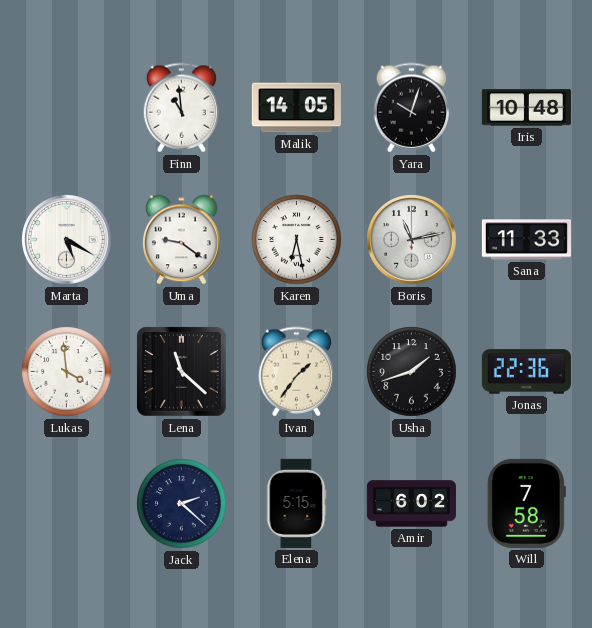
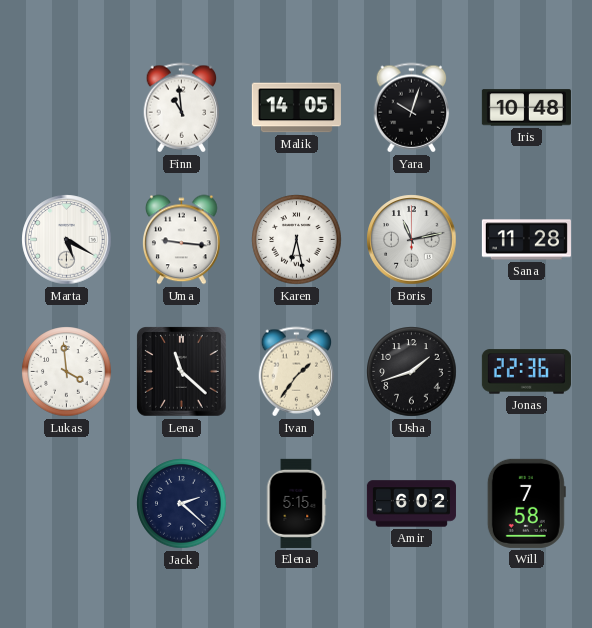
Uma: 9:21 -> 9:16 (182, 240)
Sana: 11:33 -> 11:28 (526, 240)
